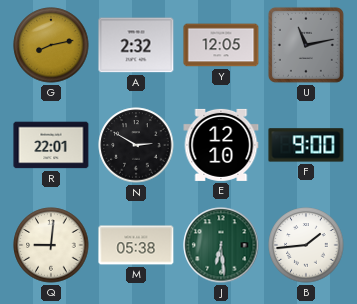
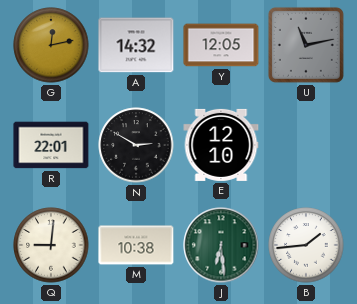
G: 8:13 -> 12:13 (51, 45)
A: 2:32 -> 14:32 (136, 45)
F: 9:00 -> none (306, 145)
M: 05:38 -> 10:38 (136, 245)
